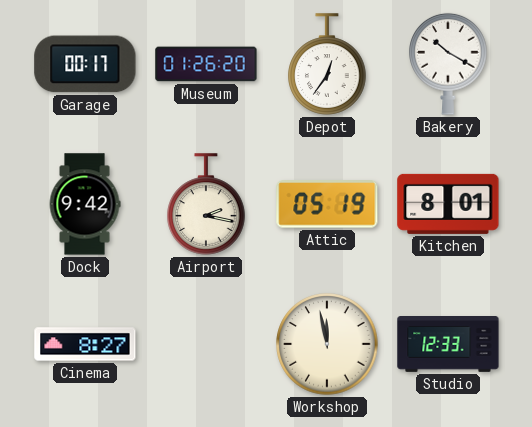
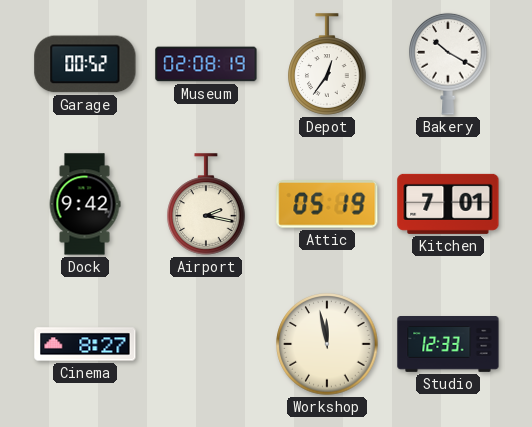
Garage: 00:17 -> 00:52 (85, 64)
Museum: 01:26 -> 02:08 (206, 64)
Kitchen: 8:01 -> 7:01 (448, 204)
